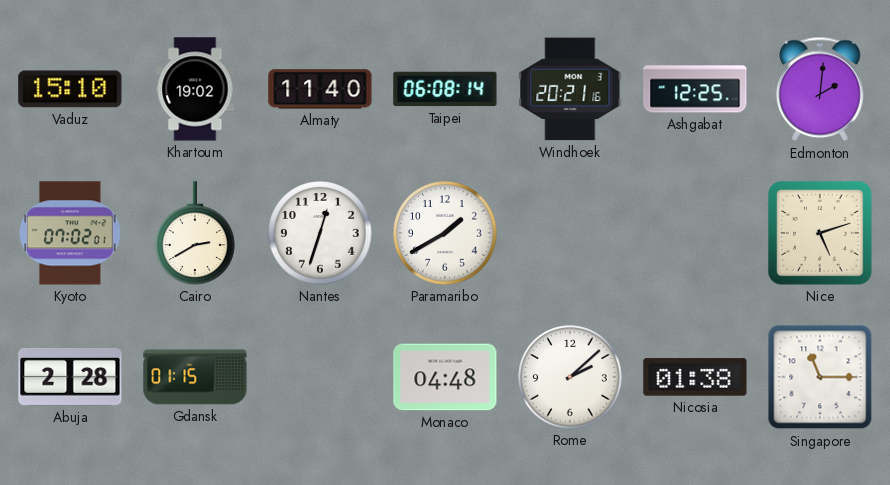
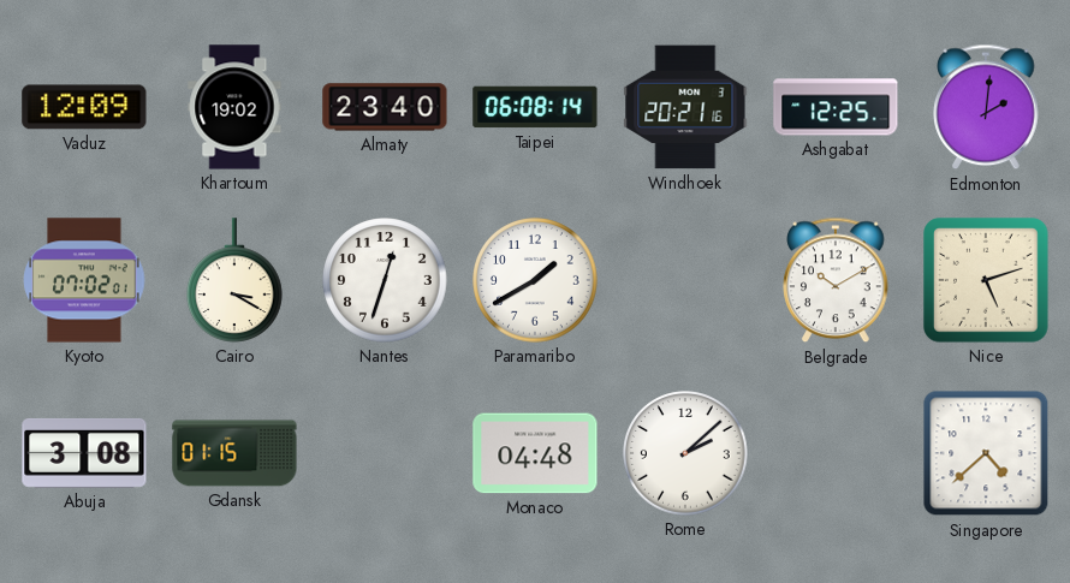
Vaduz: 15:10 -> 12:09 (84, 107)
Almaty: 11:40 -> 23:40 (385, 107)
Cairo: 2:40 -> 3:20 (236, 280)
Belgrade: none -> 10:10 (836, 280)
Abuja: 2:28 -> 3:08 (84, 453)
Nicosia: 01:38 -> none (695, 377)
Singapore: 11:15 -> 4:38 (986, 453)
